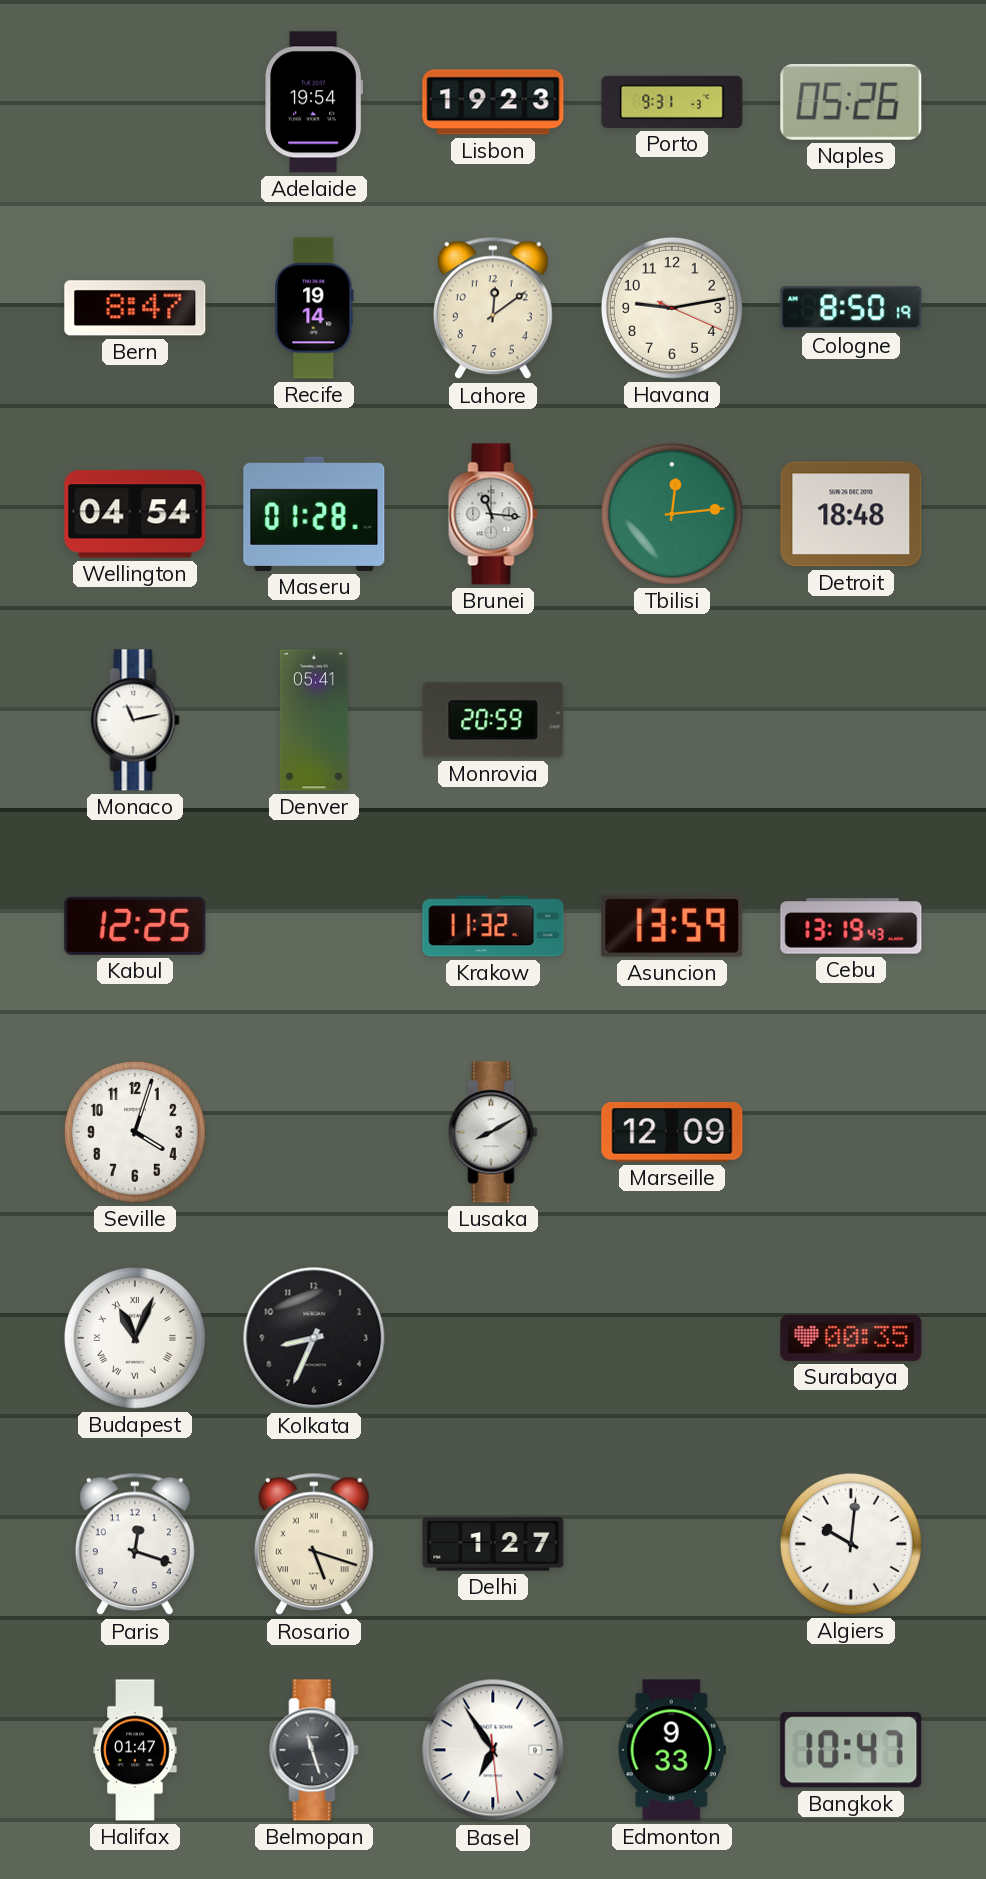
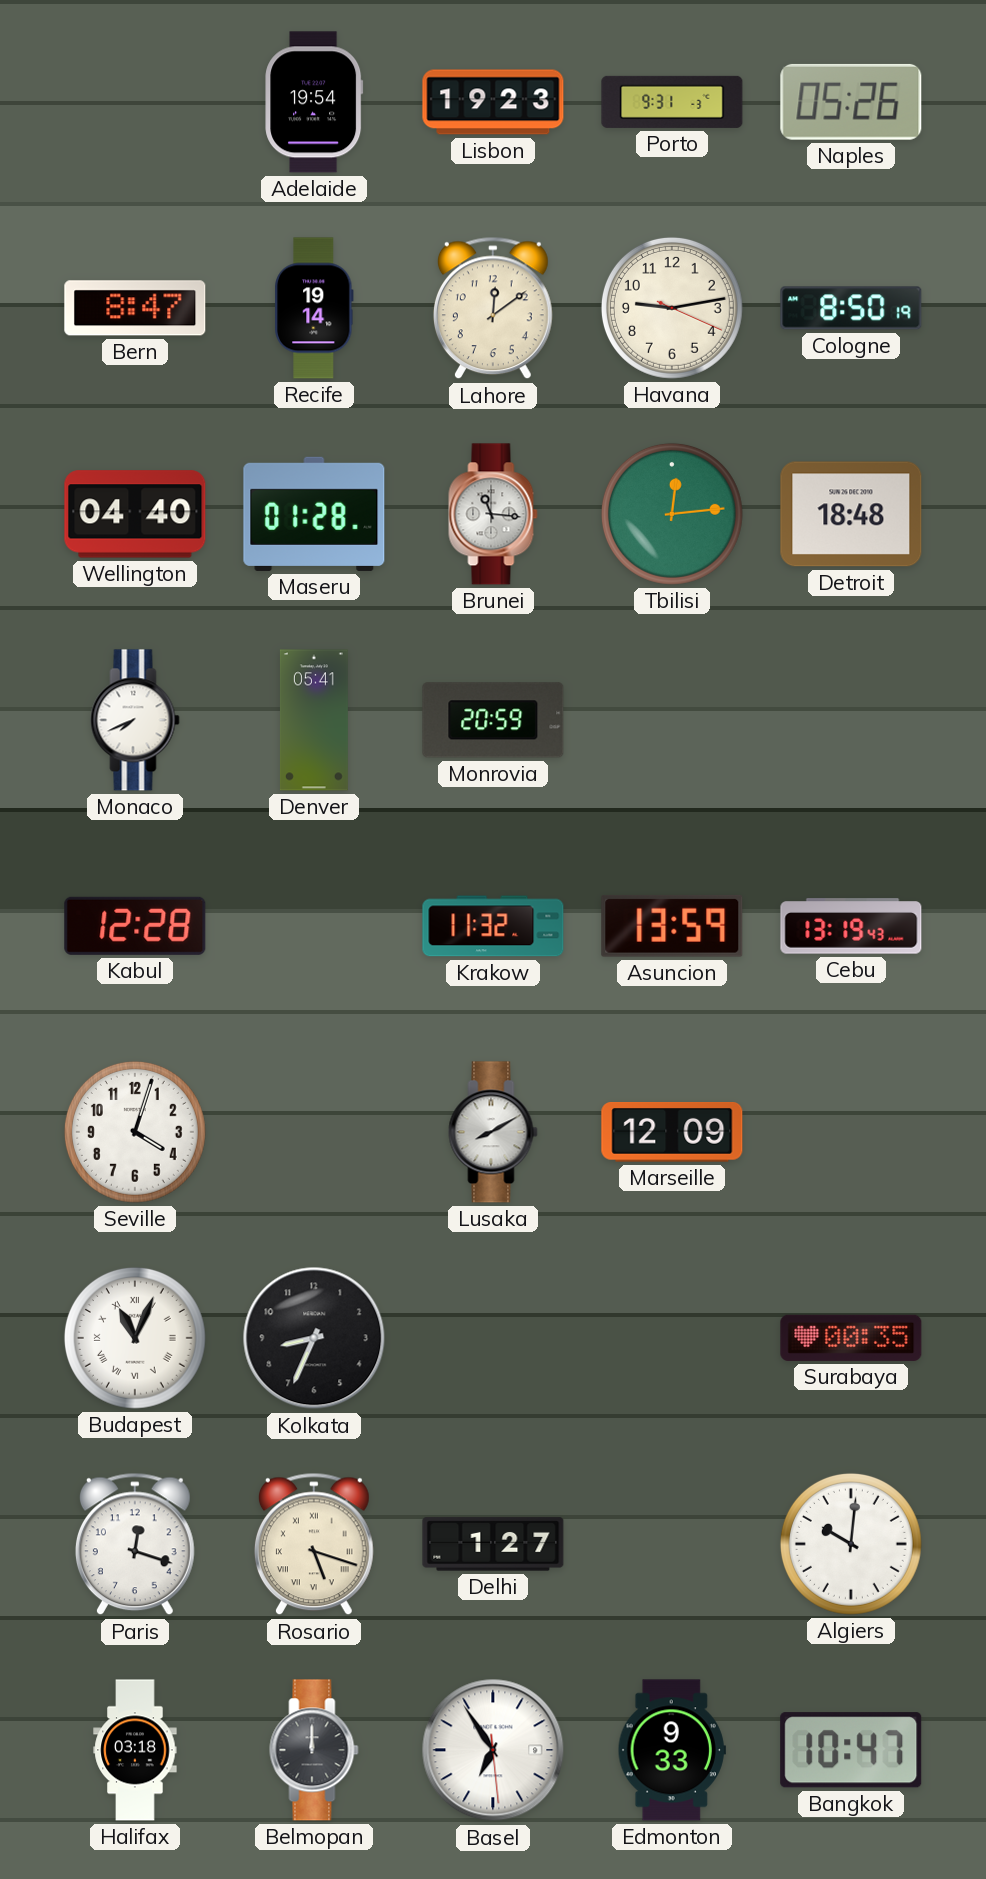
Wellington: 04:54 -> 04:40 (135, 514)
Monaco: 11:13 -> 7:41 (135, 720)
Kabul: 12:25 -> 12:28 (135, 926)
Halifax: 01:47 -> 03:18 (135, 1750)
Belmopan: 11:27 -> 12:00 (314, 1750)
